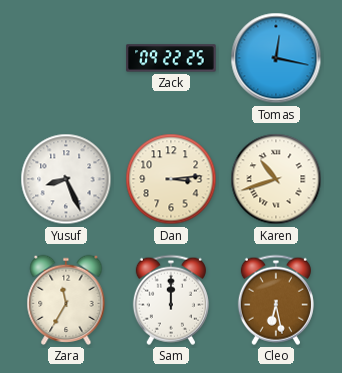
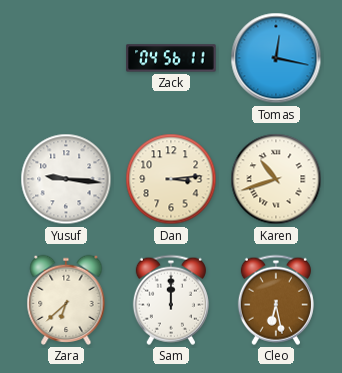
Zack: 09:22 -> 04:56 (171, 58)
Yusuf: 8:26 -> 9:16 (66, 179)
Zara: 11:35 -> 6:38 (66, 300)
